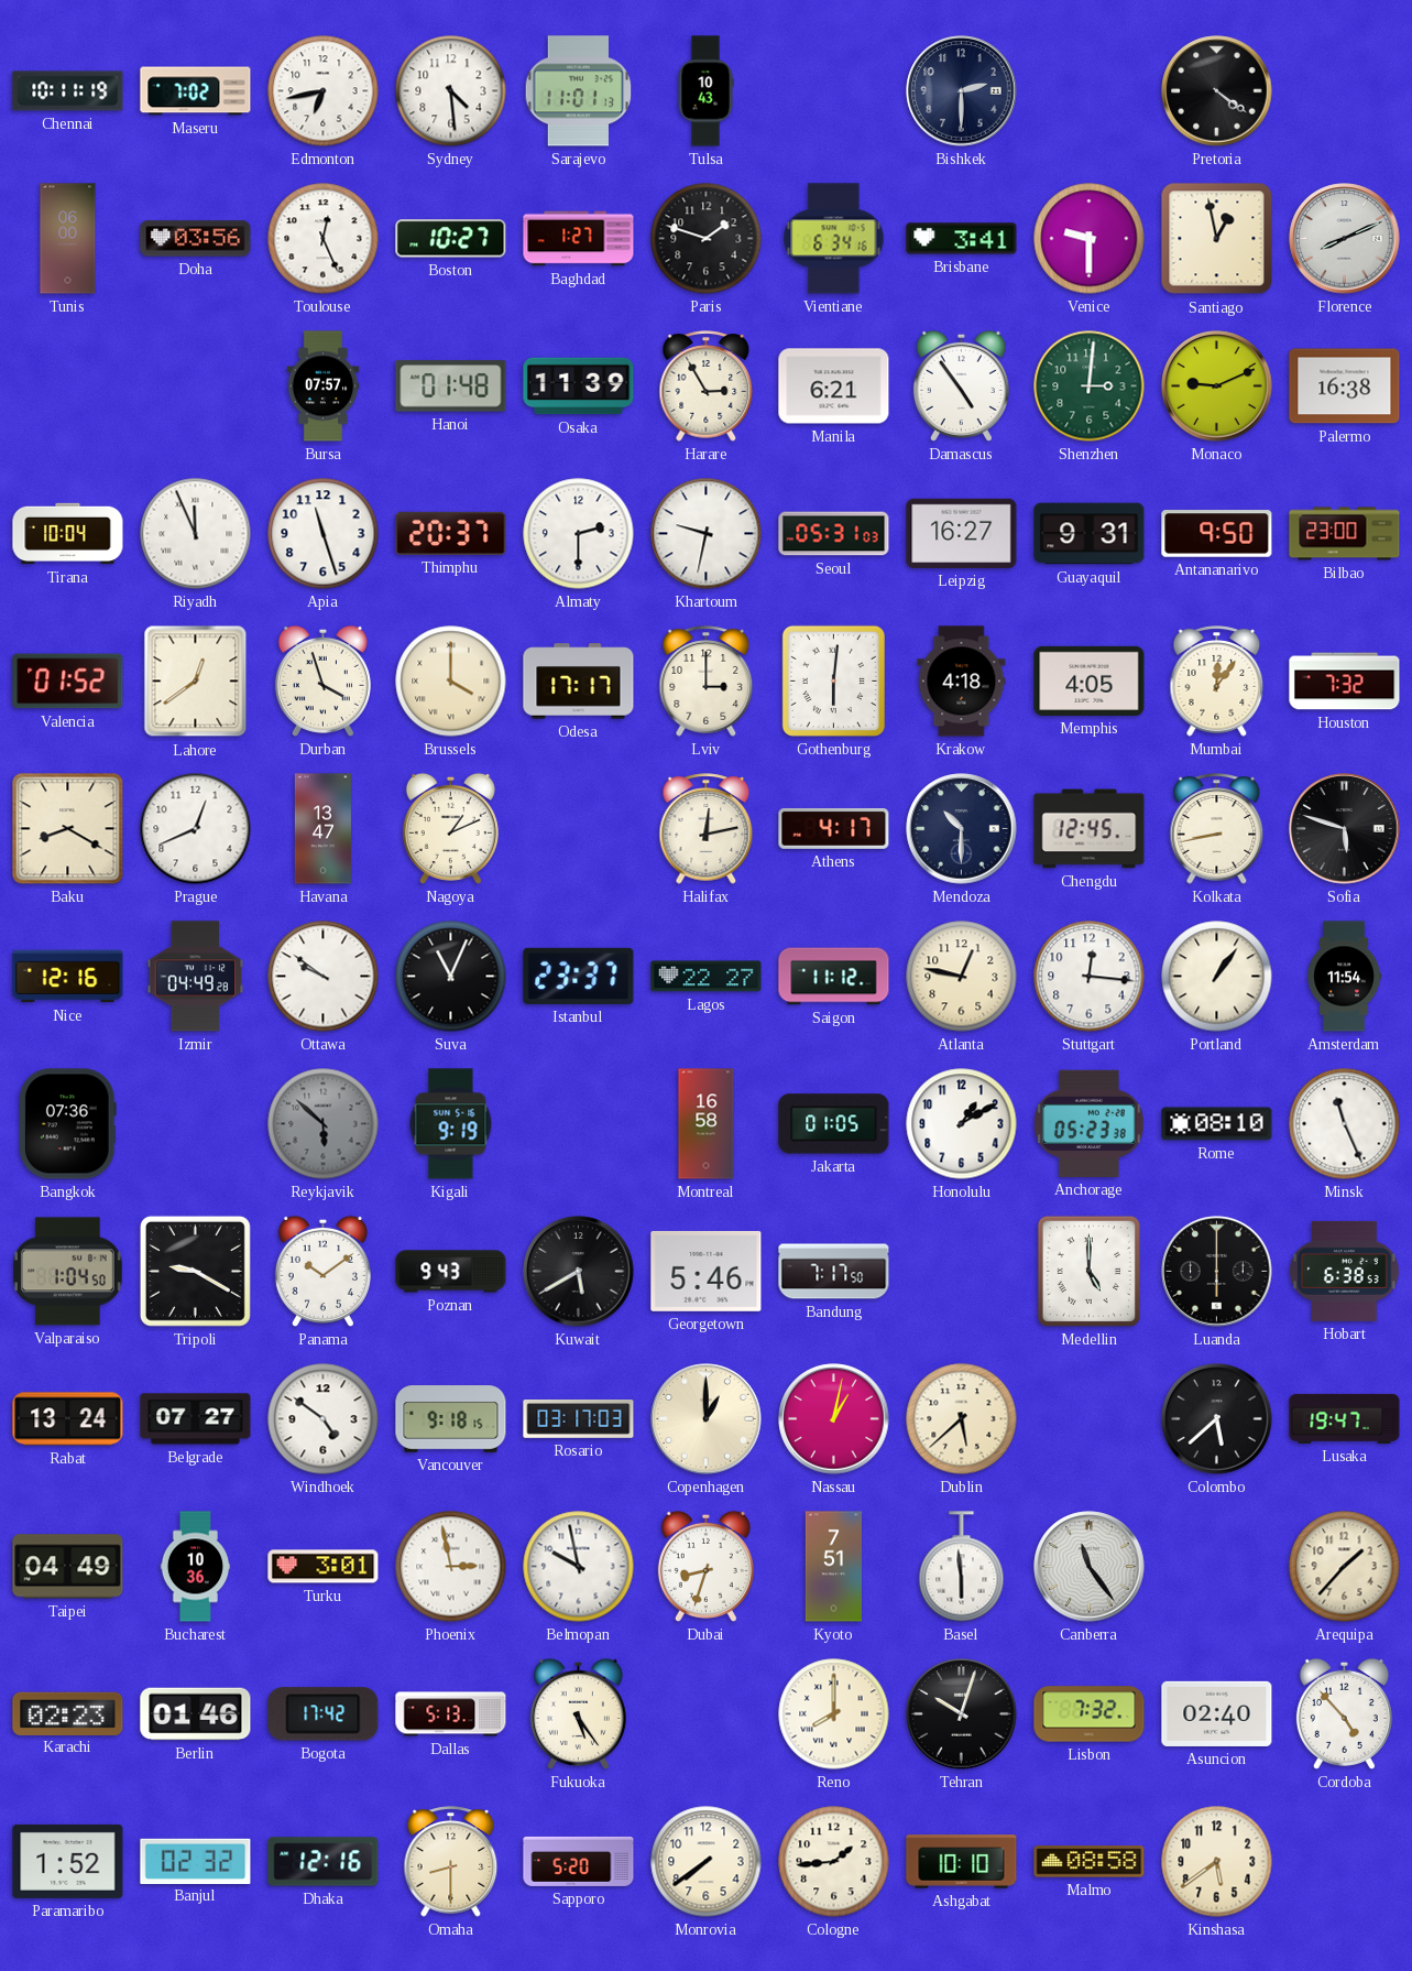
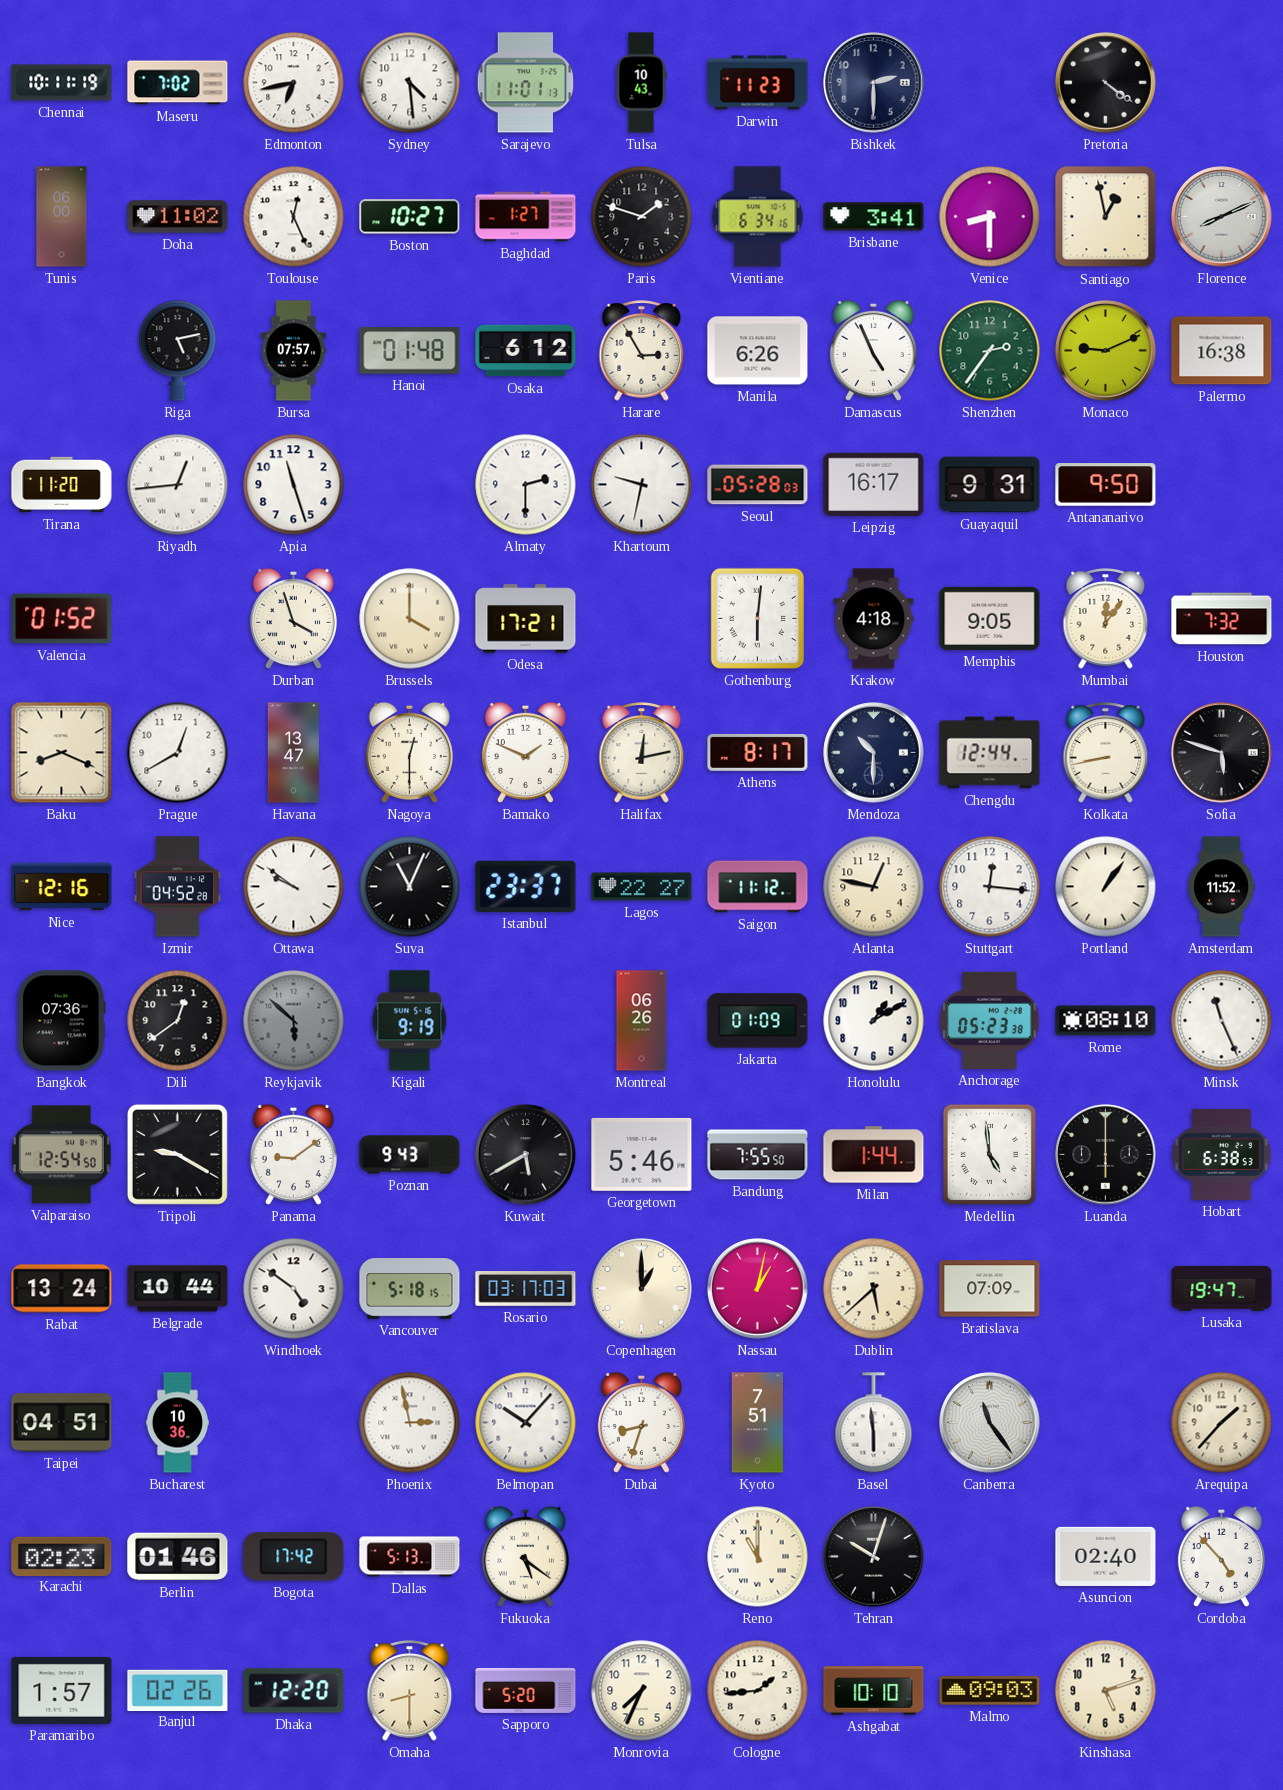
Darwin: none -> 11:23 (758, 83)
Doha: 03:56 -> 11:02 (178, 217)
Venice: 9:30 -> 8:30 (990, 217)
Riga: none -> 5:13 (178, 351)
Osaka: 11:39 -> 6:12 (526, 351)
Manila: 6:21 -> 6:26 (758, 351)
Damascus: 4:54 -> 4:56 (873, 350)
Shenzhen: 3:01 -> 2:36 (990, 351)
Tirana: 10:04 -> 11:20 (62, 485)
Riyadh: 11:56 -> 12:44 (178, 485)
Thimphu: 20:37 -> none (451, 533)
Seoul: 05:31 -> 05:28 (758, 485)
Leipzig: 16:27 -> 16:17 (874, 484)
Bilbao: 23:00 -> none (1345, 534)
Lahore: 12:39 -> none (196, 682)
Odesa: 17:17 -> 17:21 (526, 619)
Lviv: 3:00 -> none (707, 682)
Memphis: 4:05 -> 9:05 (990, 618)
Baku: 8:20 -> 8:19 (62, 753)
Prague: 12:41 -> 12:40 (178, 753)
Nagoya: 1:11 -> 12:30 (409, 752)
Bamako: none -> 1:49 (525, 752)
Athens: 4:17 -> 8:17 (758, 752)
Chengdu: 12:45 -> 12:44 (990, 753)
Izmir: 04:49 -> 04:52 (178, 887)
Amsterdam: 11:54 -> 11:52 (1221, 887)
Dili: none -> 12:39 (178, 1021)
Montreal: 16:58 -> 06:26 (642, 1021)
Jakarta: 01:05 -> 01:09 (758, 1021)
Valparaiso: 1:04 -> 12:54 (61, 1155)
Panama: 10:09 -> 9:09 (293, 1154)
Bandung: 7:17 -> 7:55 (758, 1155)
Milan: none -> 1:44 (874, 1155)
Medellin: 5:00 -> 4:59 (989, 1154)
Belgrade: 07:27 -> 10:44 (178, 1289)
Vancouver: 9:18 -> 5:18 (410, 1289)
Bratislava: none -> 07:09 (990, 1289)
Colombo: 5:38 -> none (1217, 1419)
Taipei: 04:49 -> 04:51 (62, 1423)
Turku: 3:01 -> none (324, 1567)
Belmopan: 9:58 -> 10:07 (526, 1423)
Fukuoka: 5:24 -> 5:21 (525, 1556)
Reno: 8:00 -> 11:00 (758, 1557)
Lisbon: 7:32 -> none (1090, 1714)
Paramaribo: 1:52 -> 1:57 (62, 1690)
Banjul: 02:32 -> 02:26 (178, 1690)
Dhaka: 12:16 -> 12:20 (294, 1691)
Monrovia: 7:39 -> 7:34 (642, 1691)
Malmo: 08:58 -> 09:03 (990, 1691)
Kinshasa: 5:39 -> 5:12 (1106, 1691)
